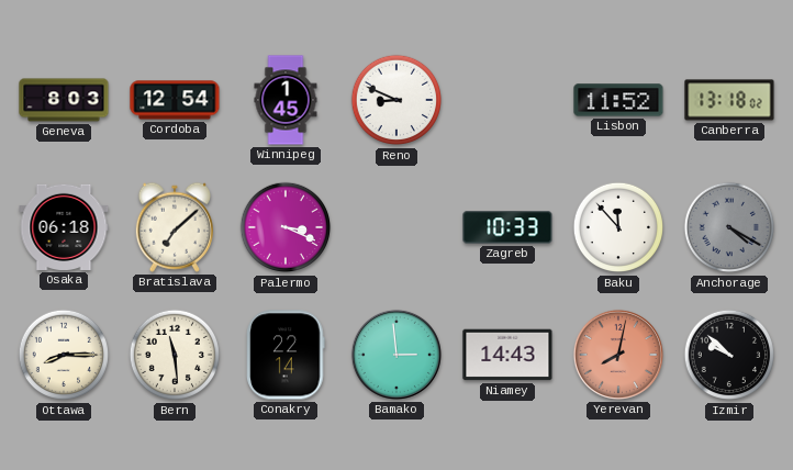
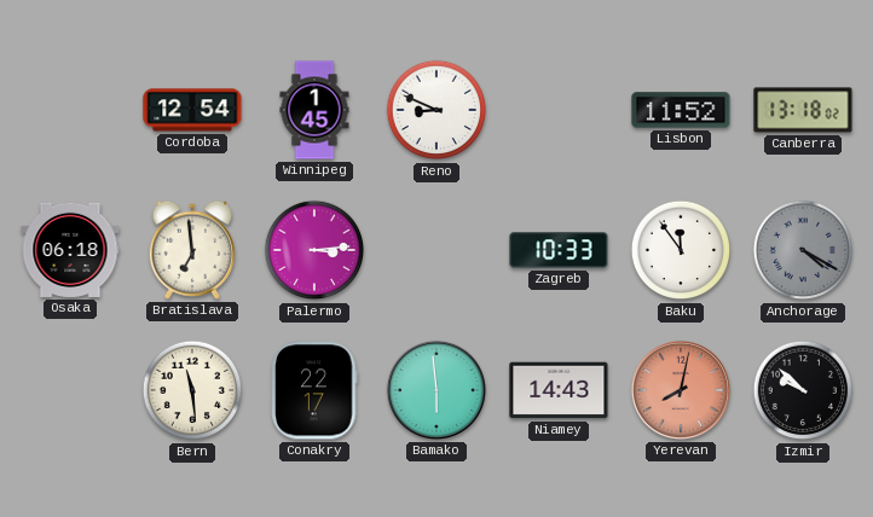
Geneva: 8:03 -> none (64, 100)
Bratislava: 7:08 -> 6:59 (191, 250)
Palermo: 3:19 -> 3:14 (314, 250)
Baku: 11:53 -> 11:54 (681, 250)
Ottawa: 8:15 -> none (64, 355)
Conakry: 22:14 -> 22:17 (314, 390)
Bamako: 2:59 -> 5:59 (436, 390)
